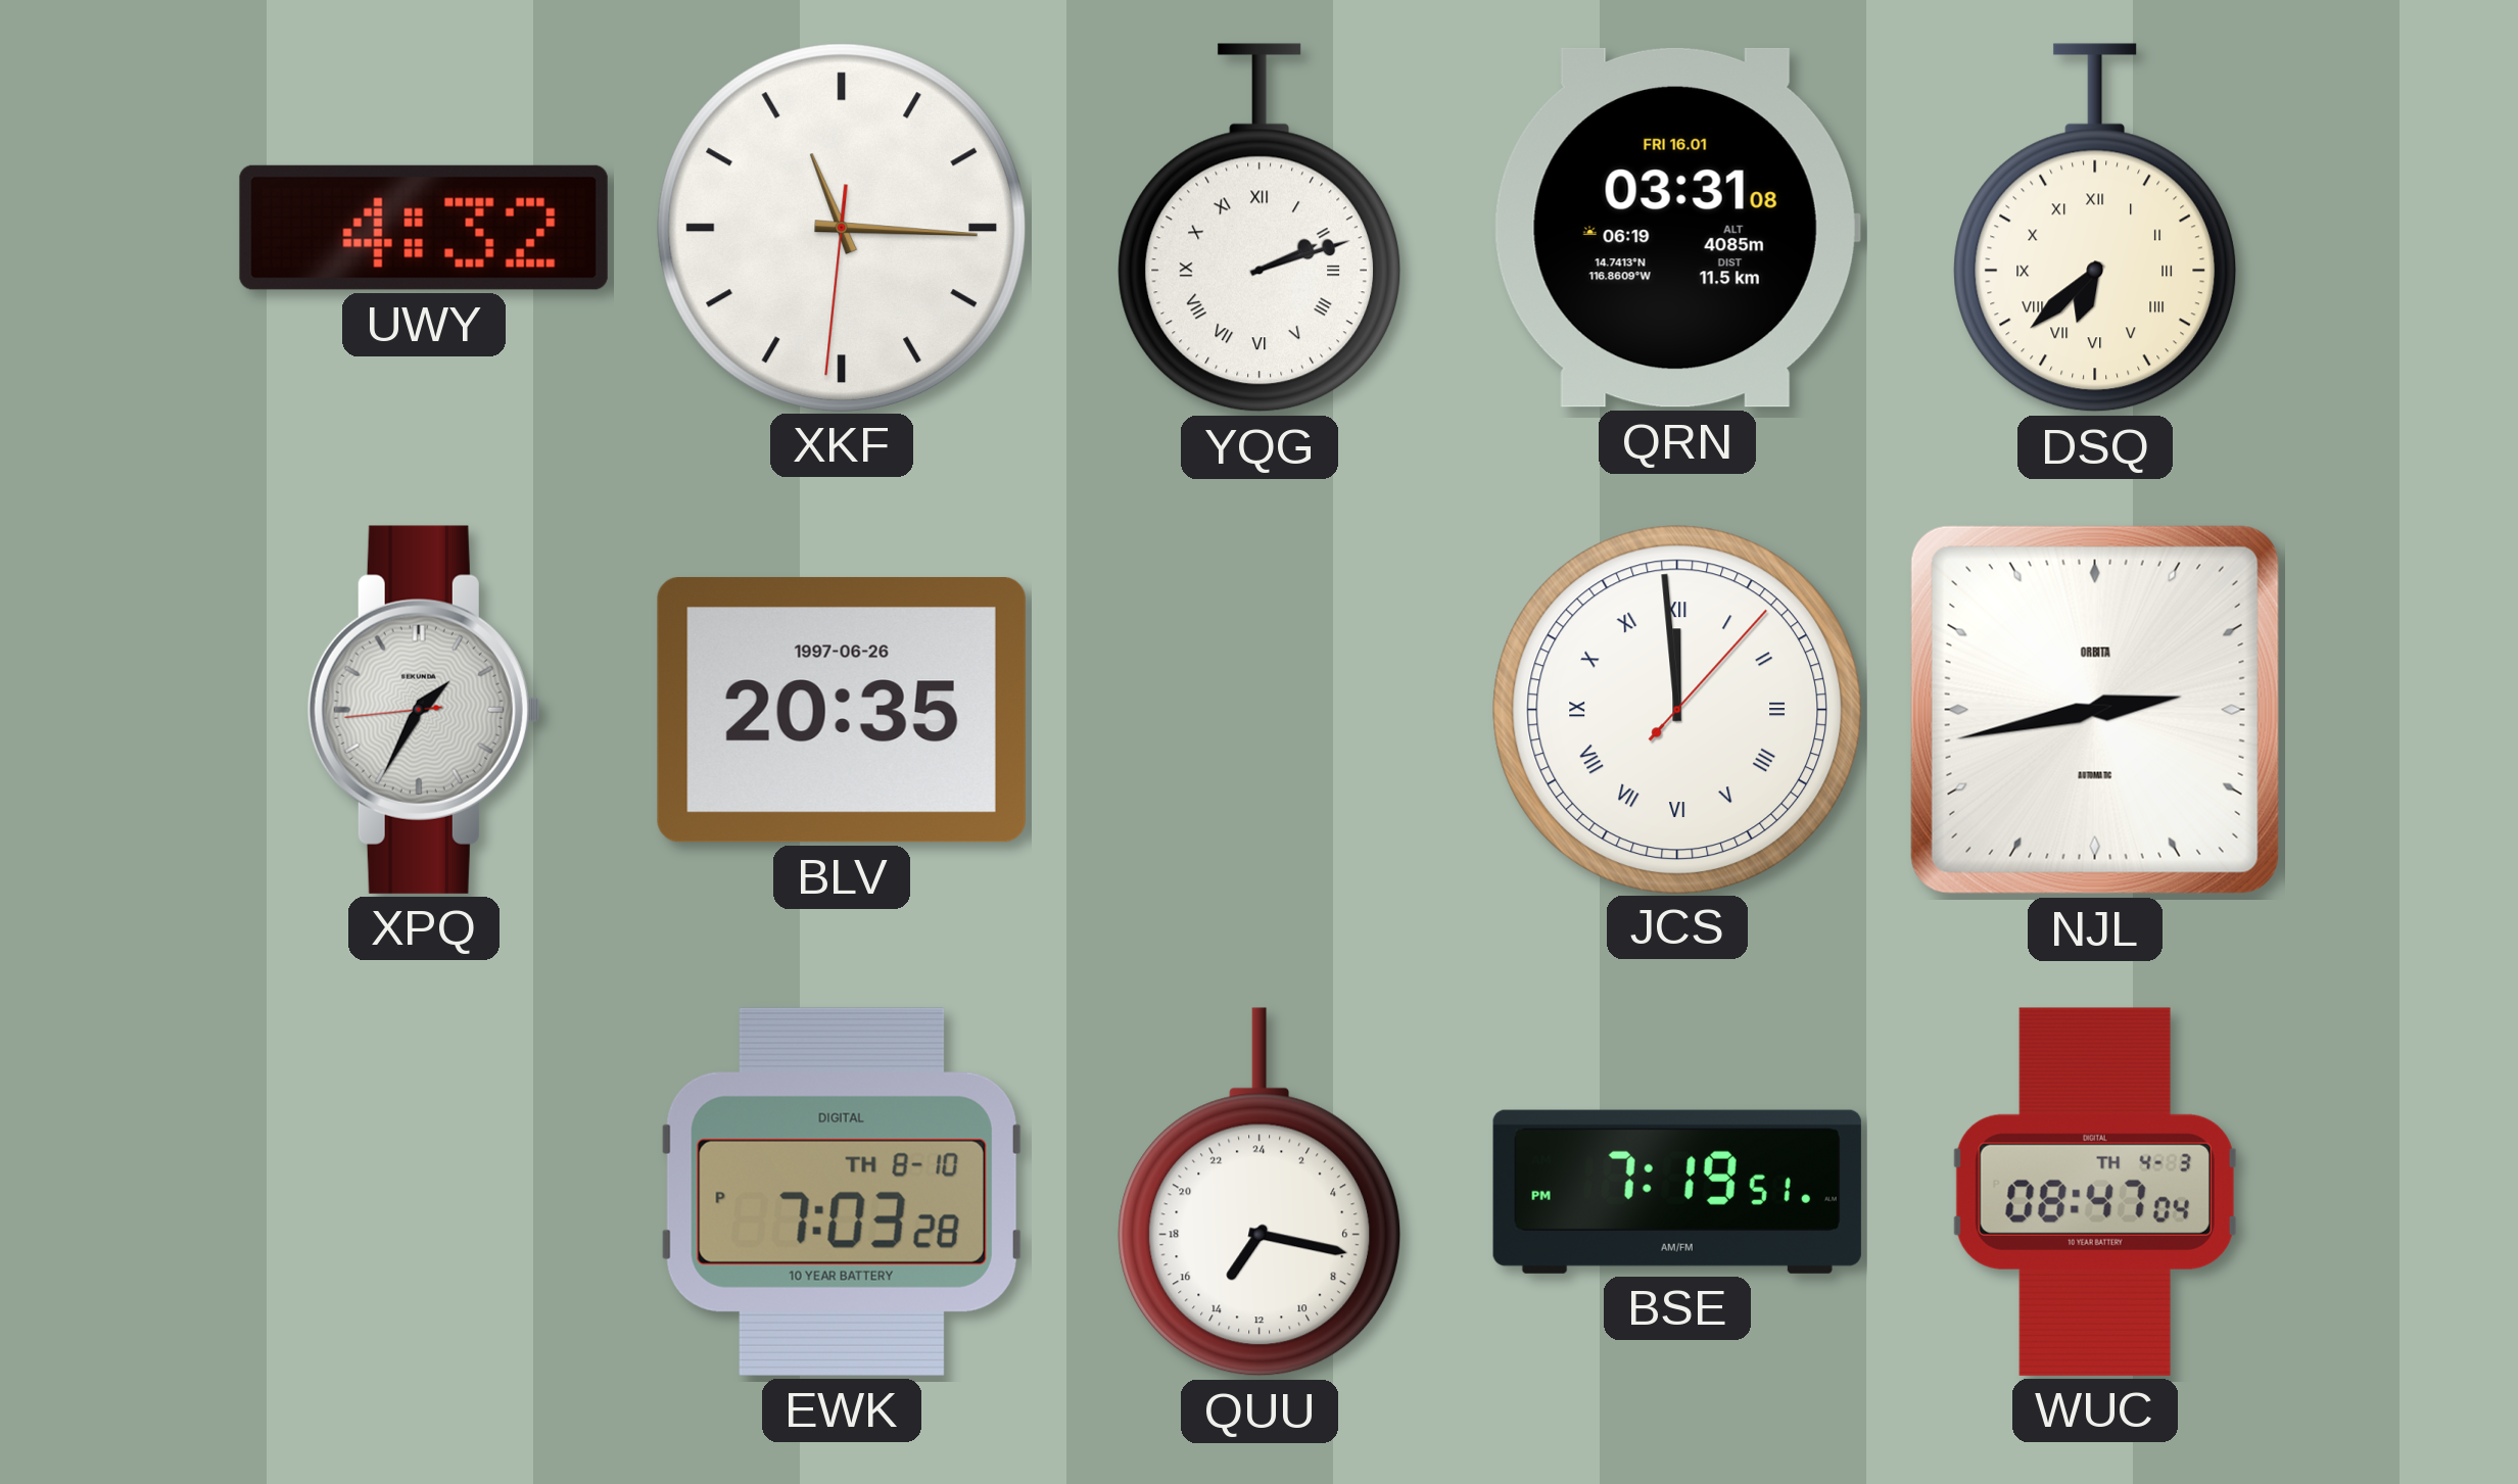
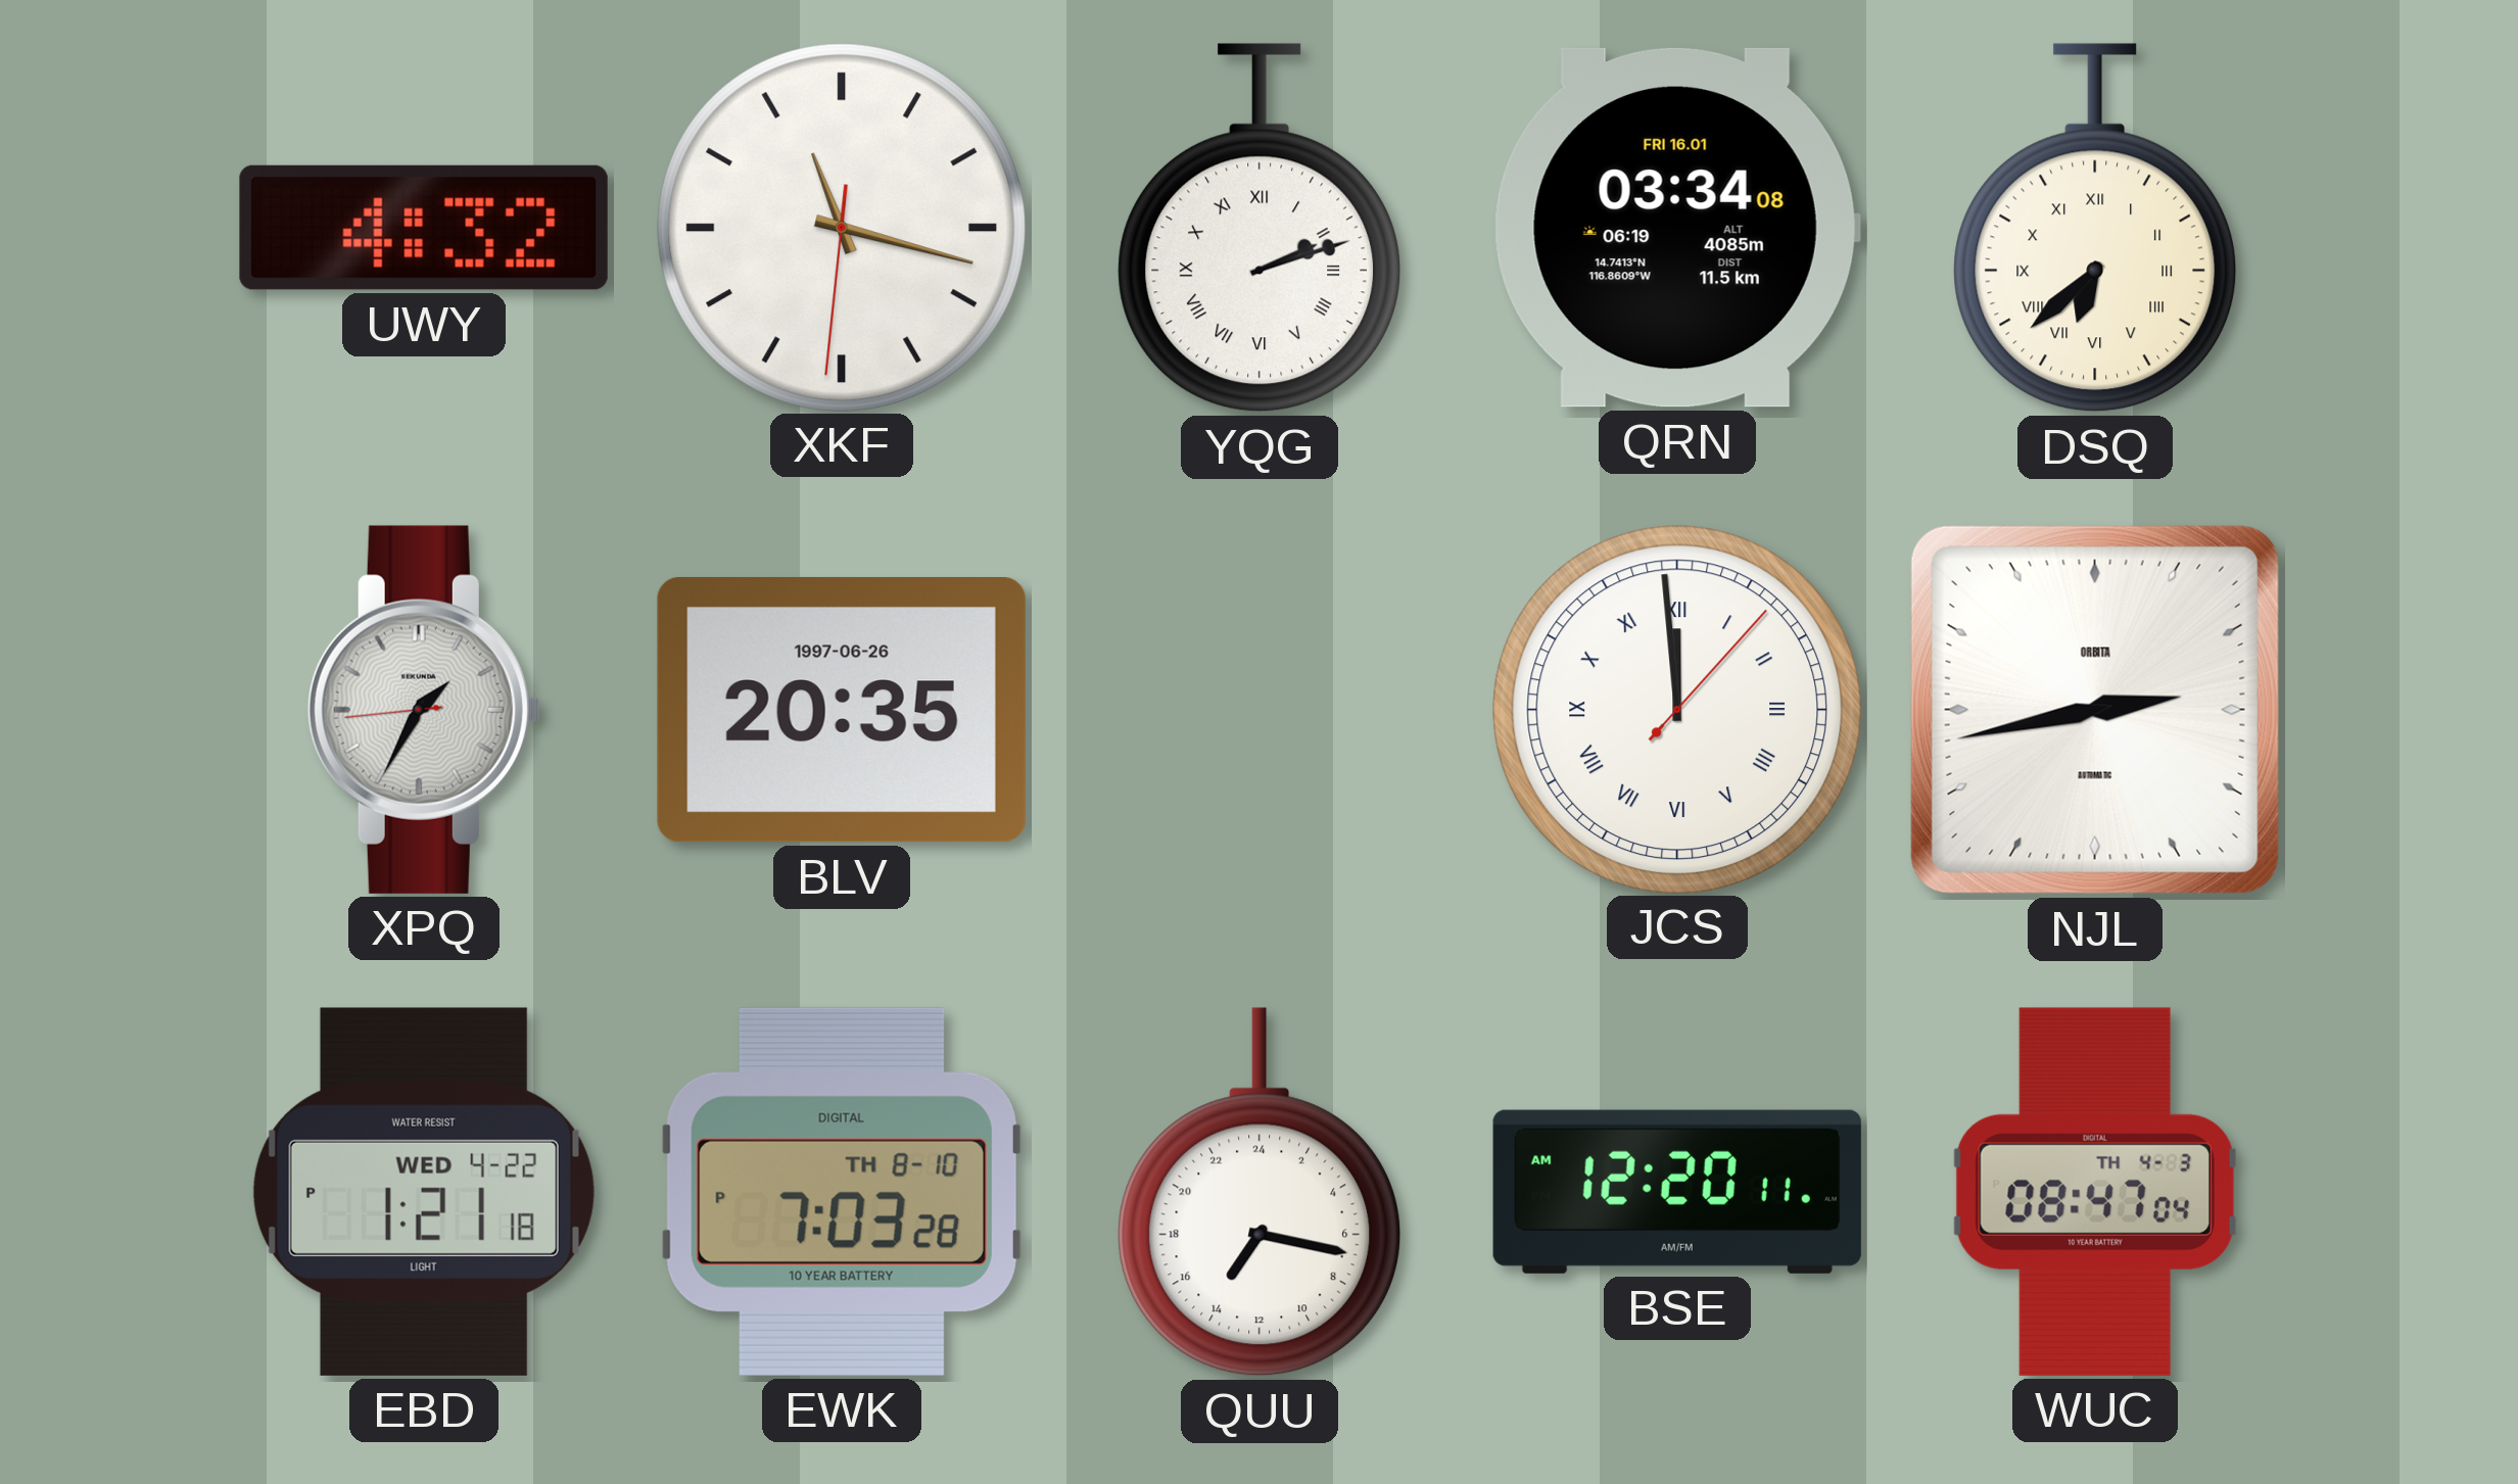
XKF: 11:15 -> 11:17 (841, 227)
QRN: 03:31 -> 03:34 (1677, 228)
EBD: none -> 1:21 (424, 1192)
BSE: 7:19 -> 12:20 (1677, 1192)
